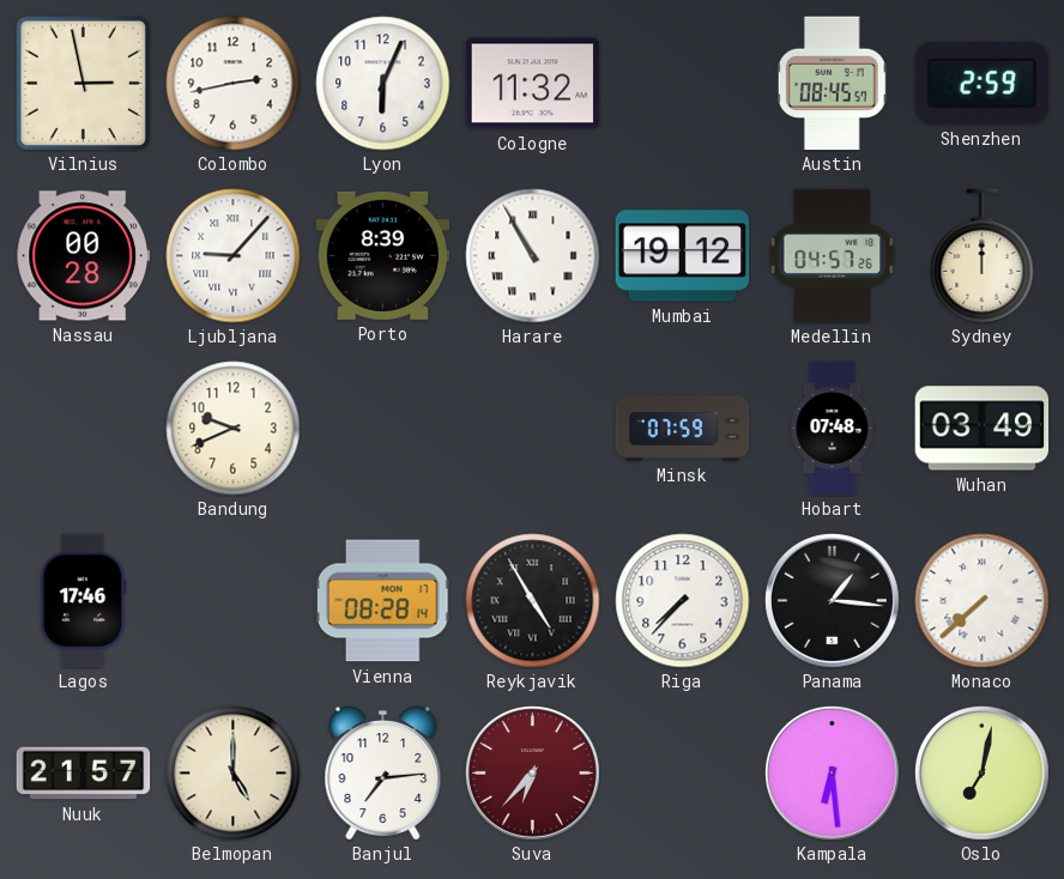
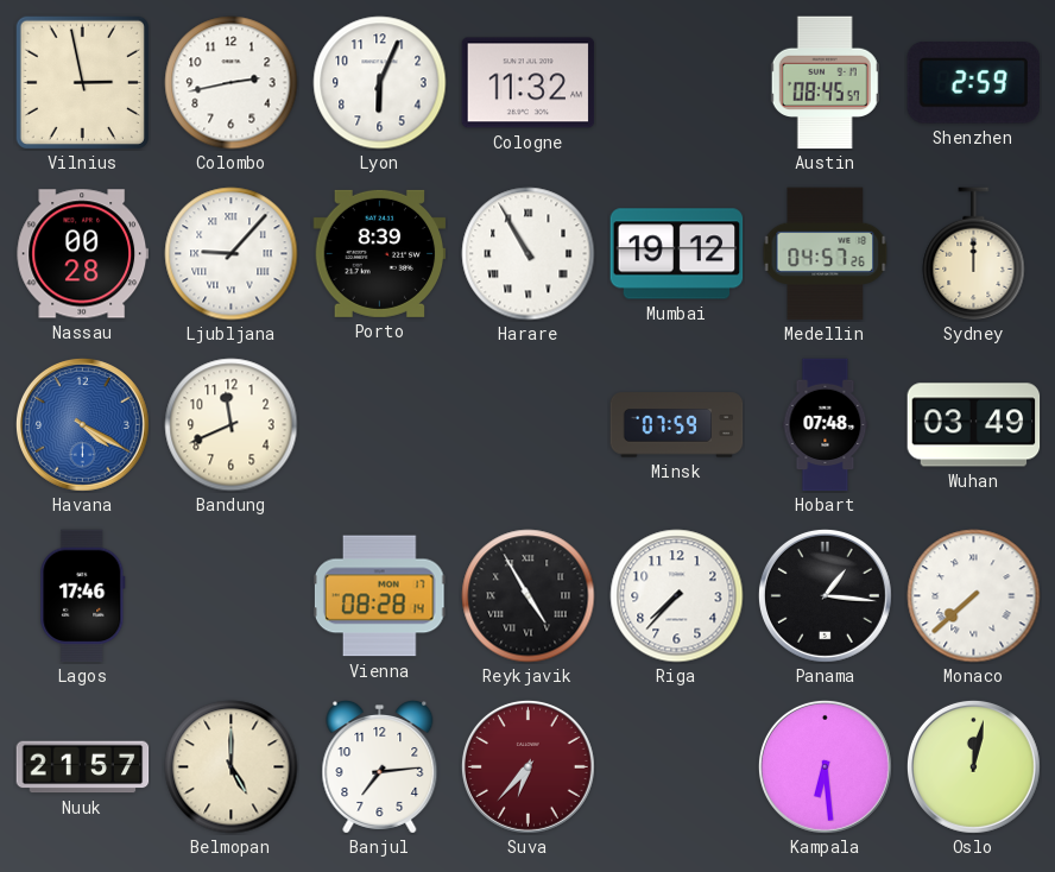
Havana: none -> 4:20 (82, 424)
Bandung: 9:41 -> 11:41 (232, 425)
Oslo: 7:02 -> 12:02 (973, 766)
